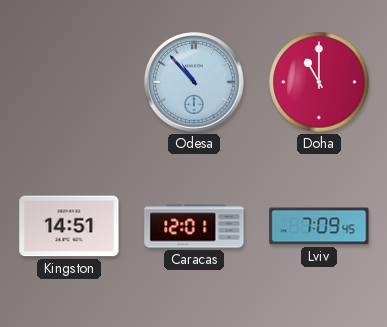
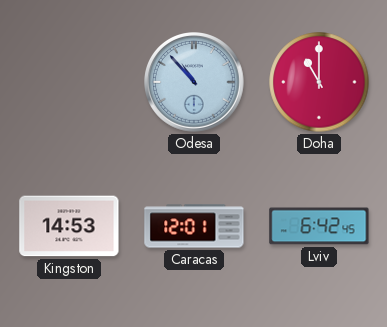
Kingston: 14:51 -> 14:53 (69, 226)
Lviv: 7:09 -> 6:42 (319, 226)
